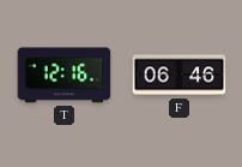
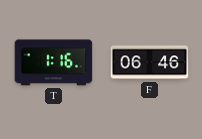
T: 12:16 -> 1:16 (54, 63)
